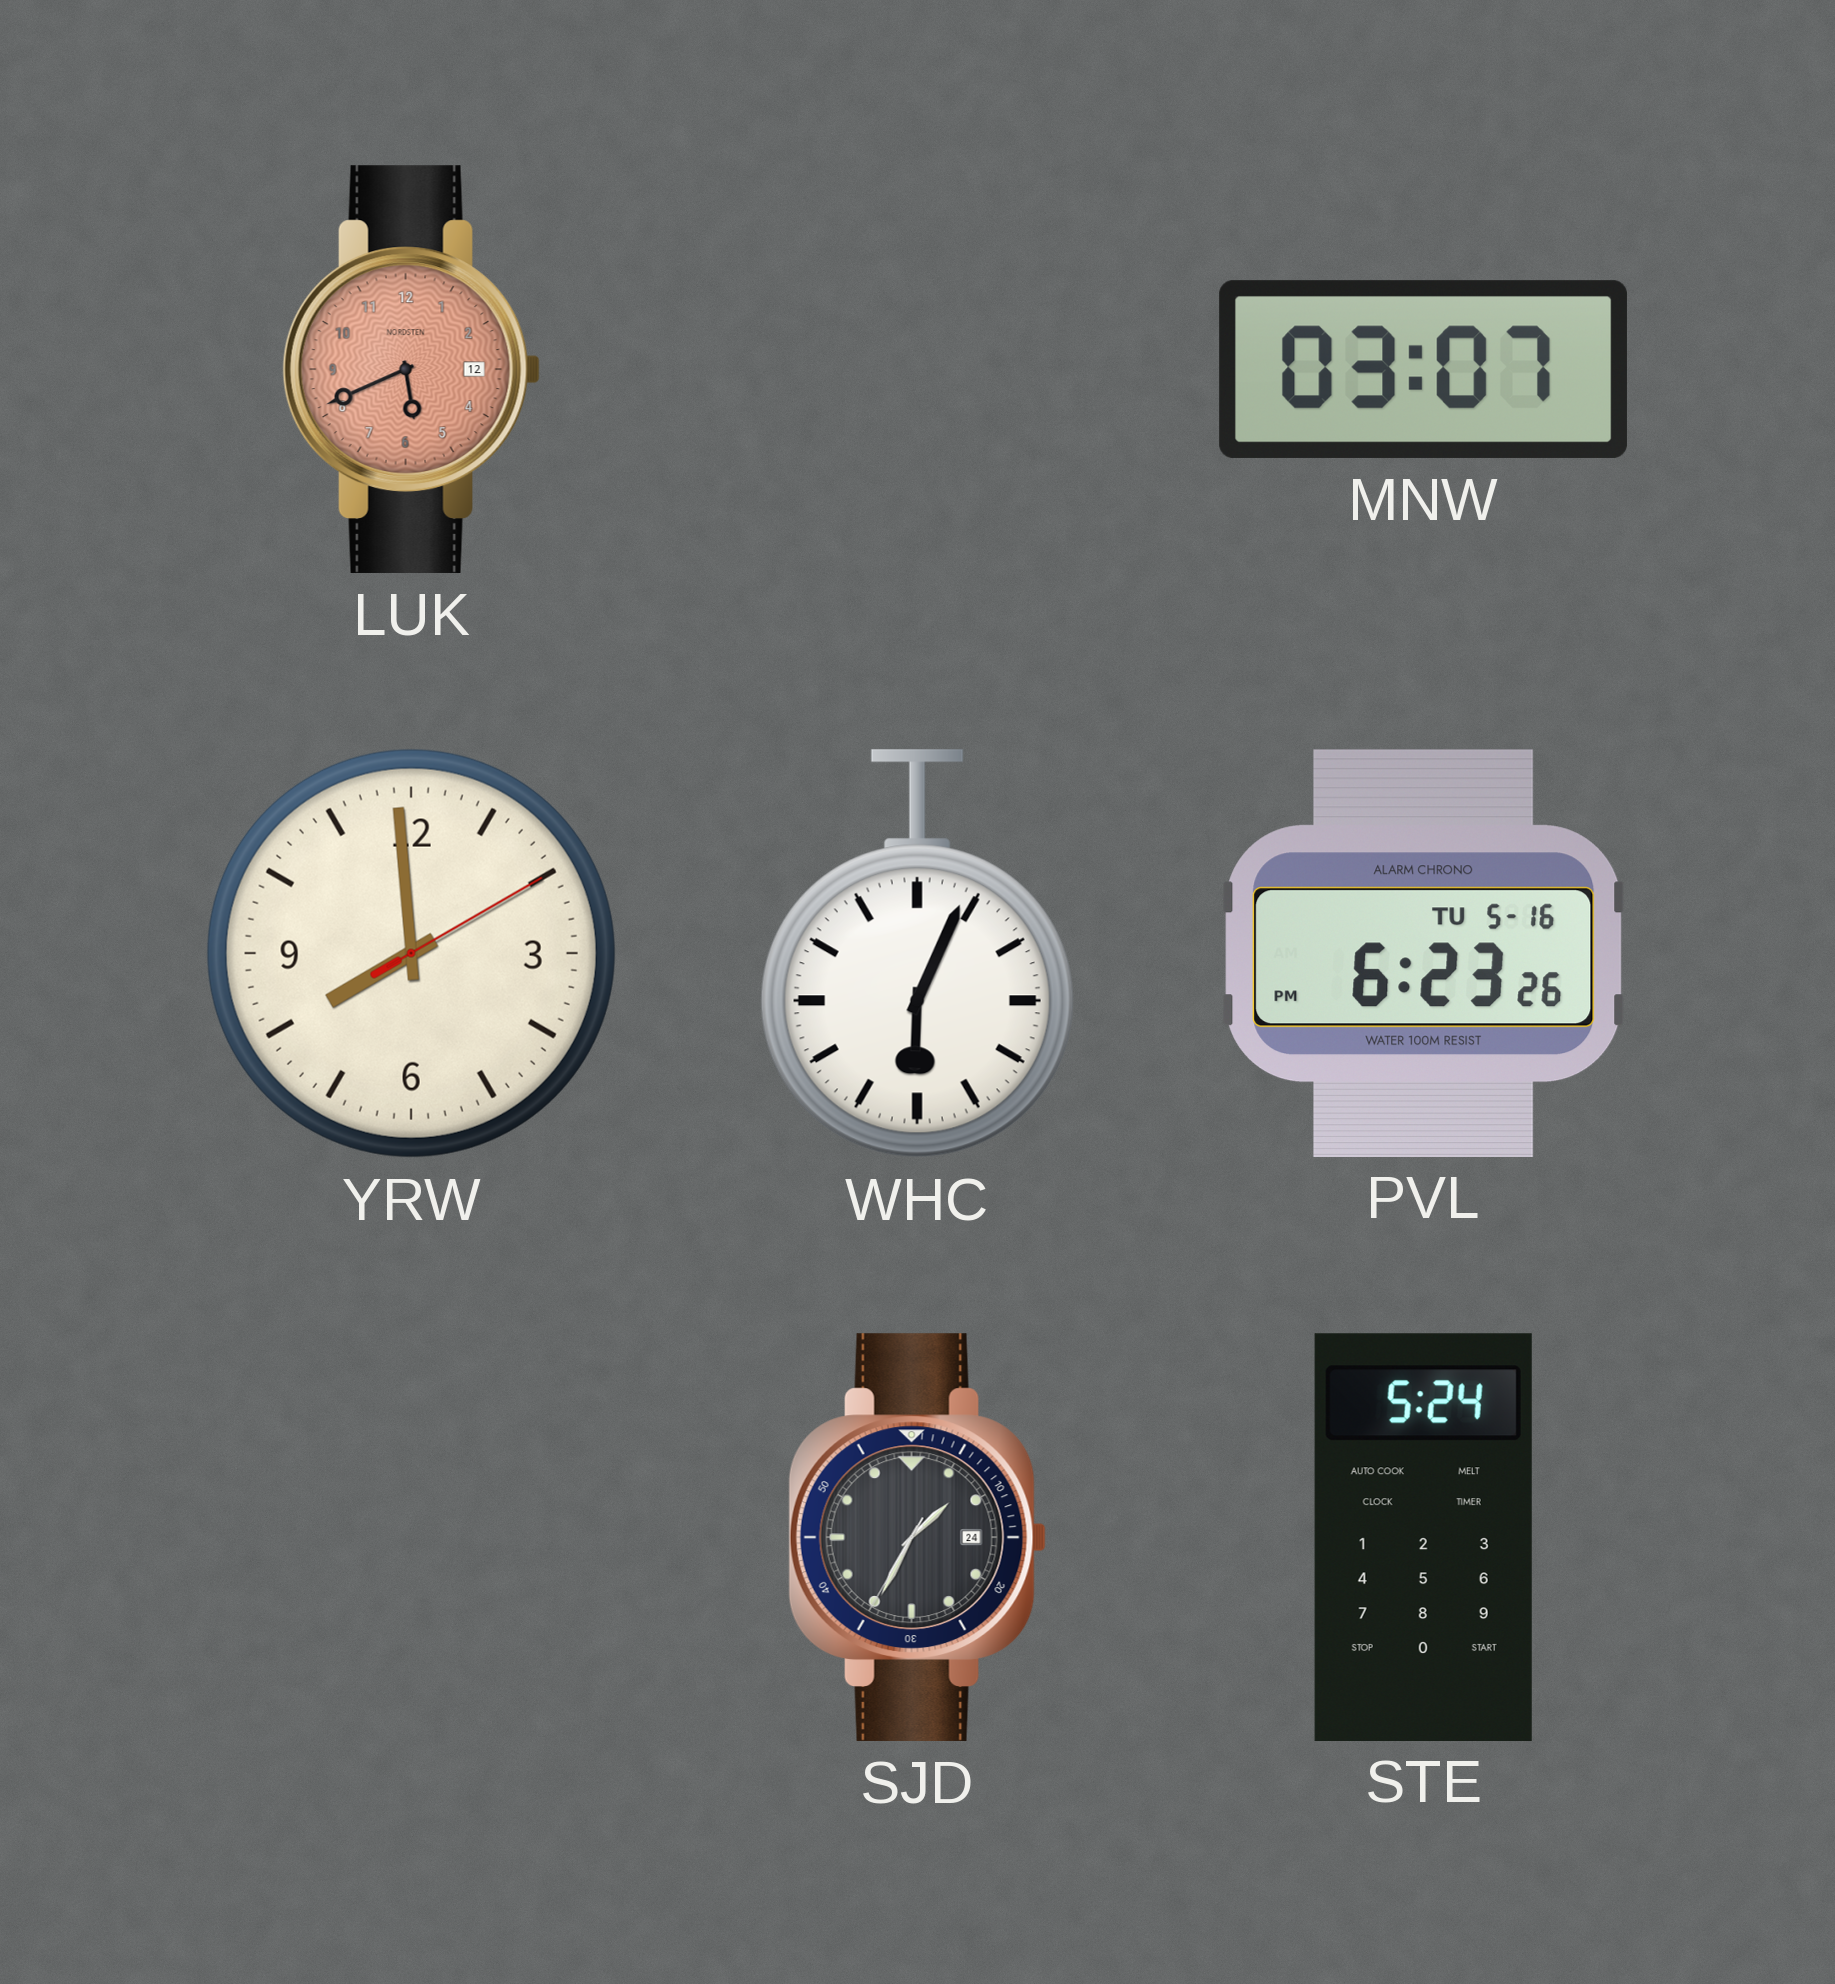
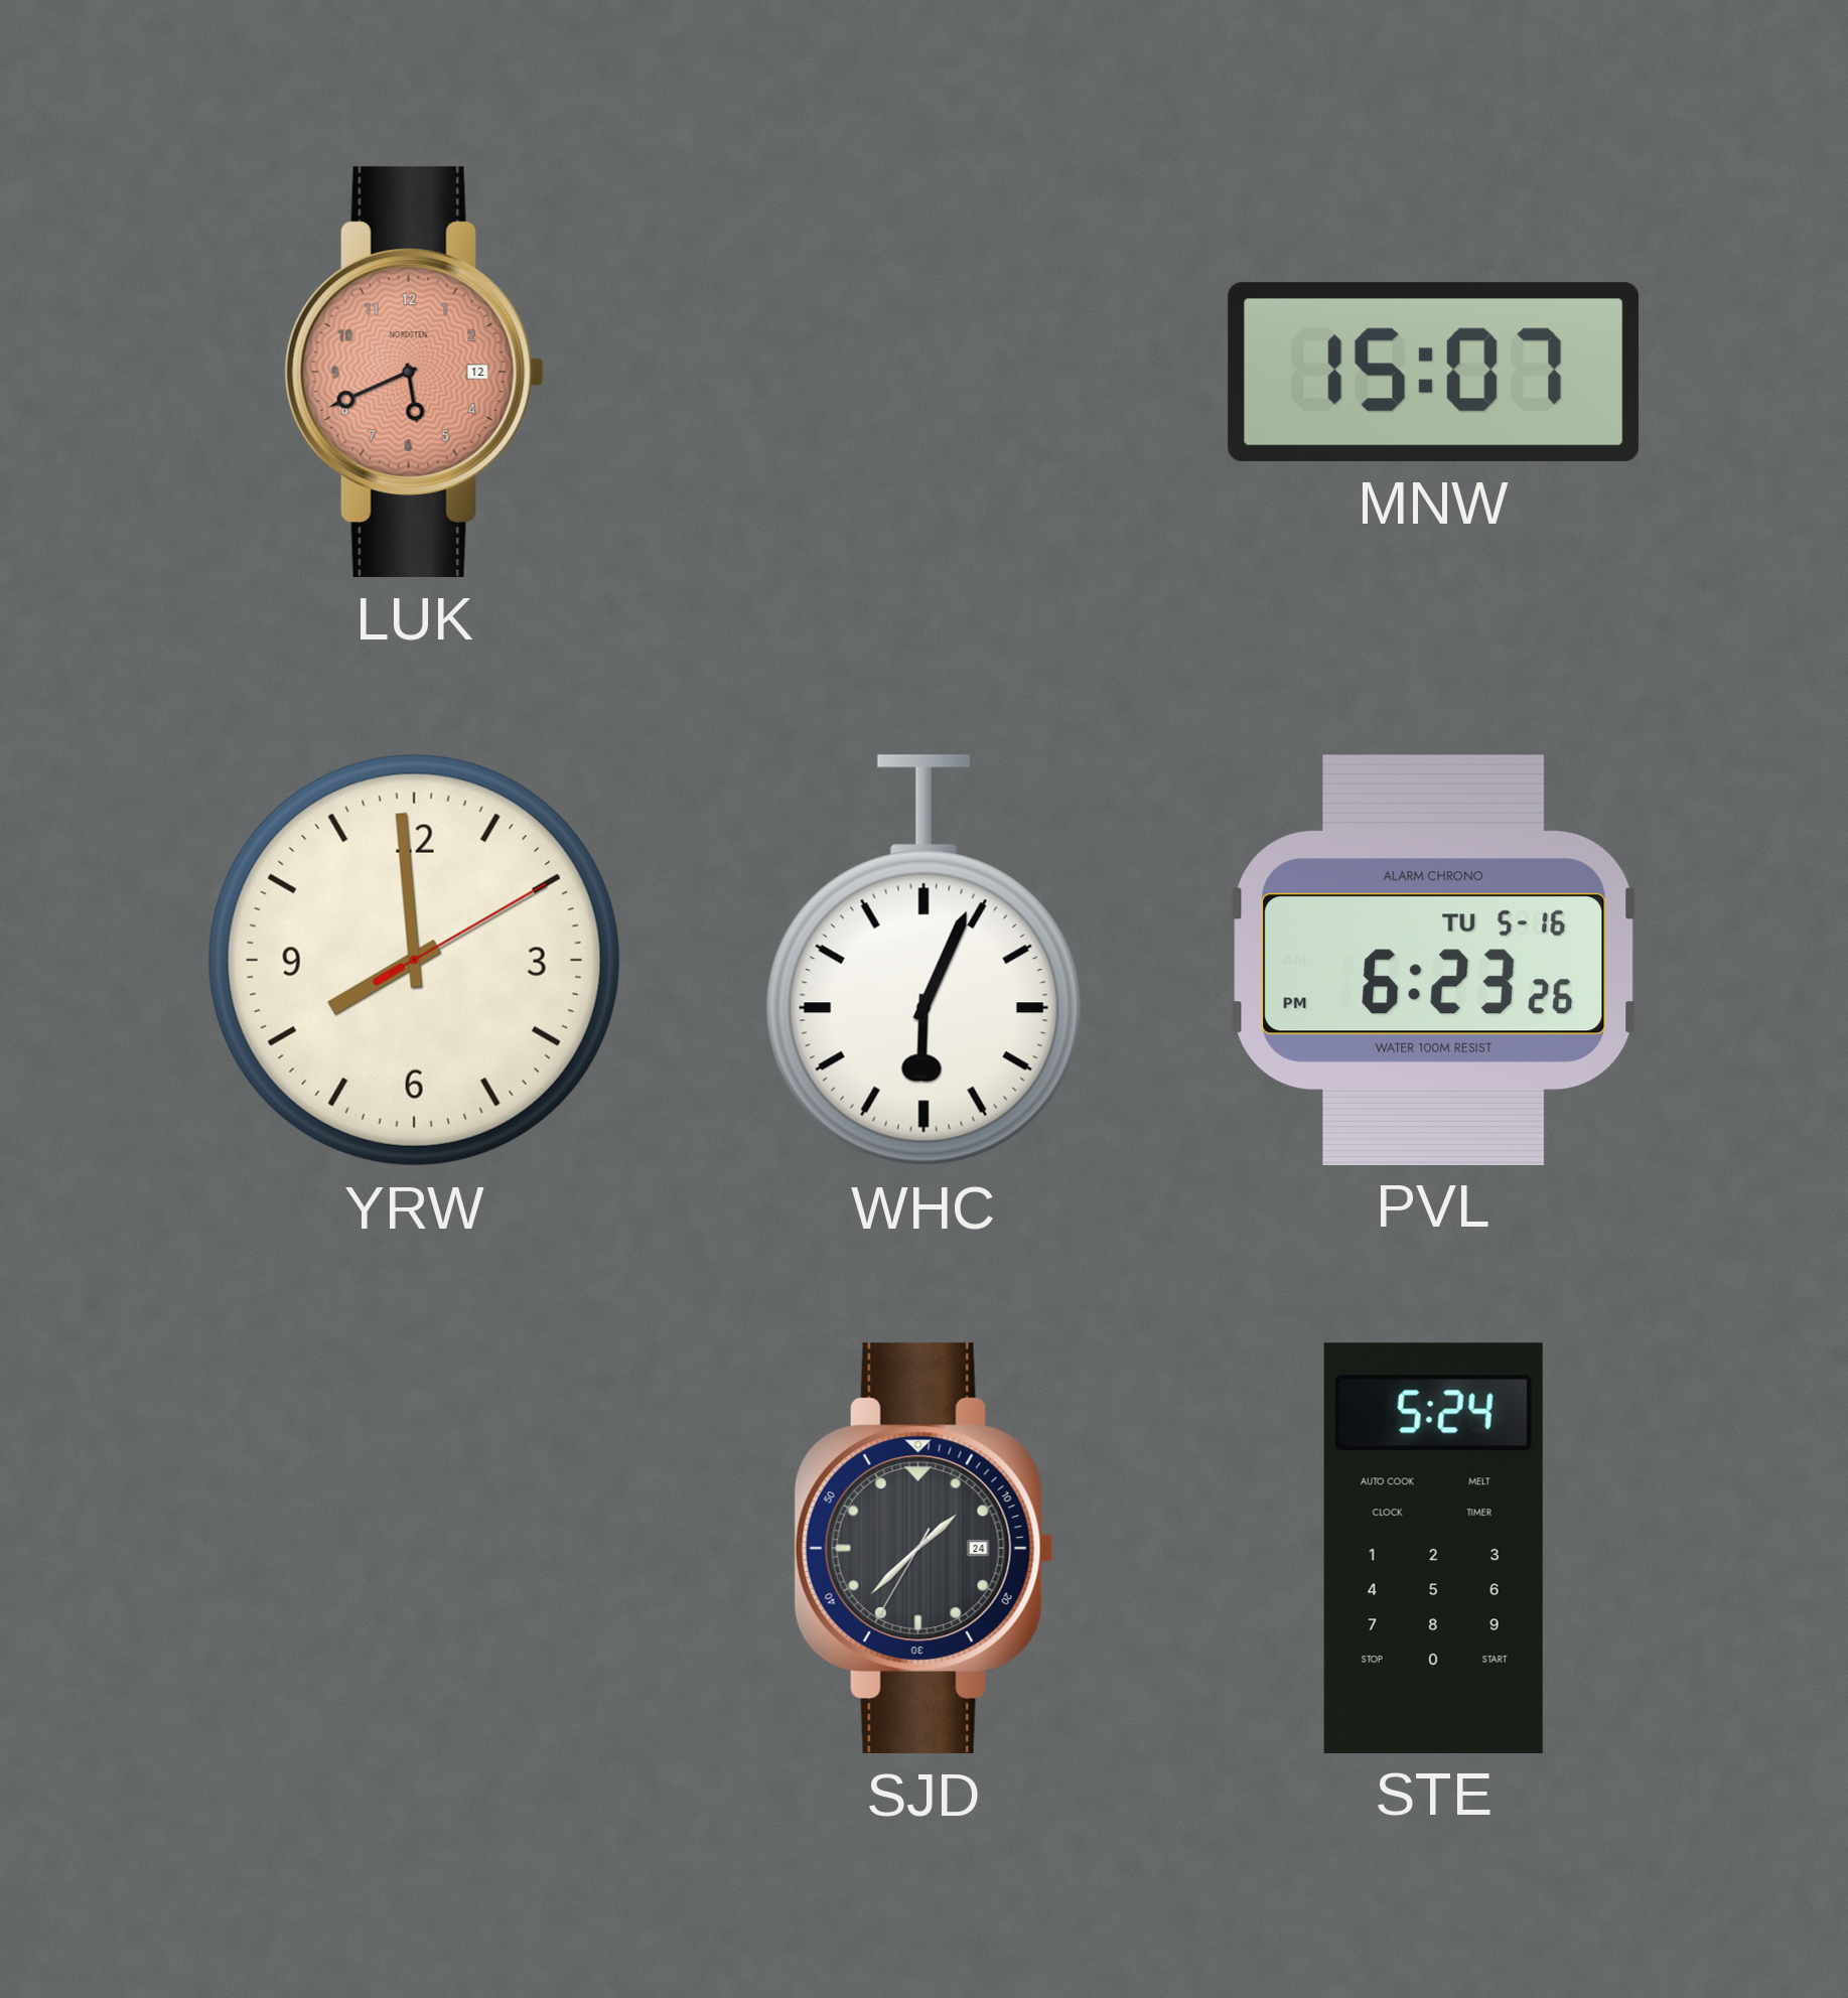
MNW: 03:07 -> 15:07 (1433, 372)
SJD: 1:34 -> 1:37 (923, 1548)
